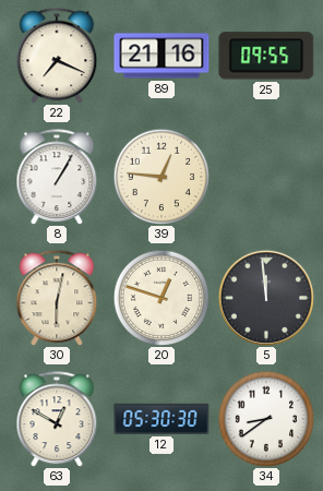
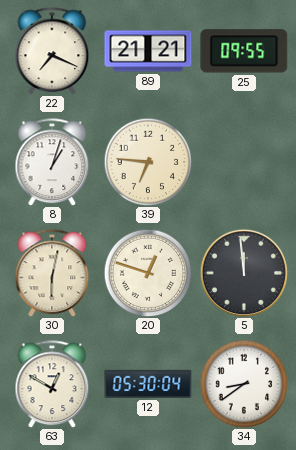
89: 21:16 -> 21:21 (148, 51)
8: 1:05 -> 1:03 (52, 162)
39: 12:46 -> 6:46 (148, 162)
12: 05:30:30 -> 05:30:04 (148, 384)
